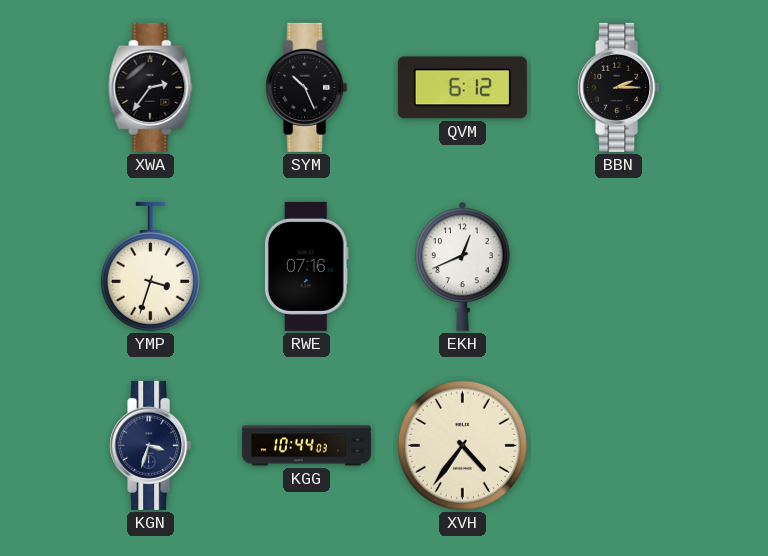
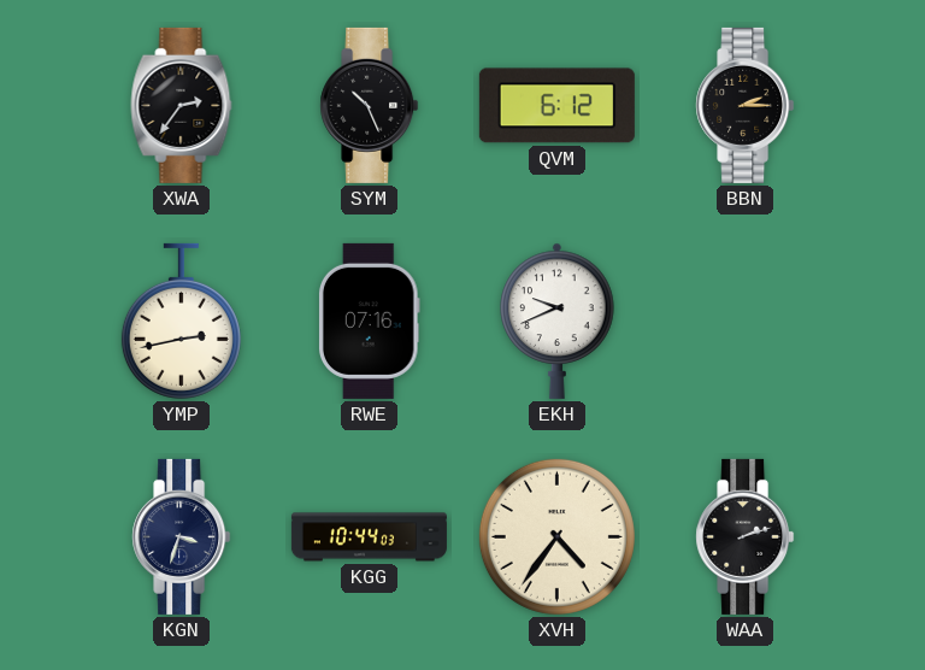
YMP: 3:33 -> 2:43 (181, 321)
EKH: 12:41 -> 9:41 (558, 321)
WAA: none -> 2:12 (746, 536)
